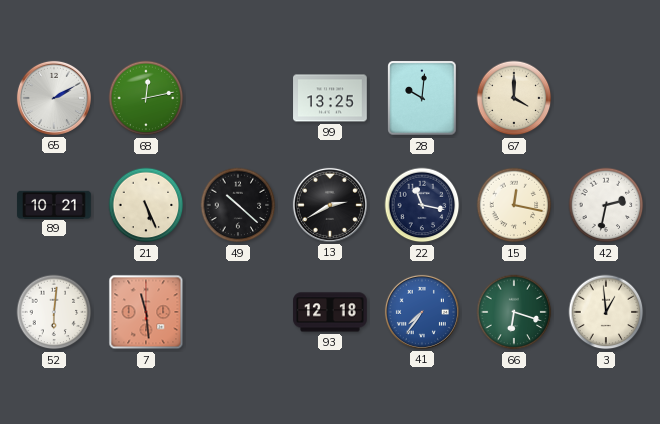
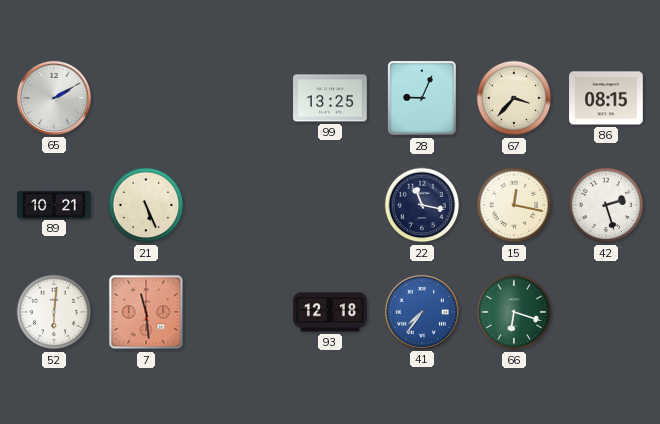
68: 12:13 -> none (146, 98)
28: 10:01 -> 9:04 (422, 98)
67: 4:00 -> 3:37 (514, 98)
86: none -> 08:15 (606, 98)
49: 10:22 -> none (238, 205)
13: 2:40 -> none (330, 205)
42: 2:32 -> 2:27 (606, 205)
3: 12:59 -> none (606, 312)
